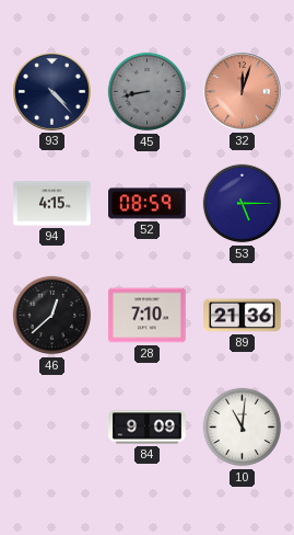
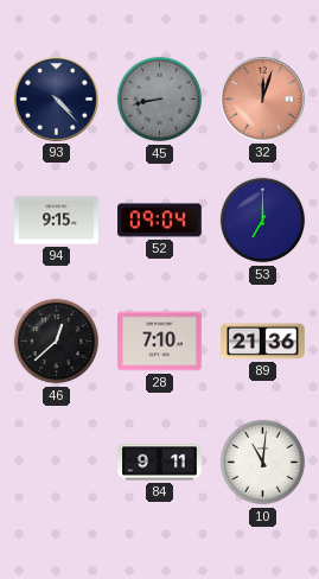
94: 4:15 -> 9:15 (57, 221)
52: 08:59 -> 09:04 (160, 221)
53: 5:15 -> 7:00 (263, 221)
84: 9:09 -> 9:11 (160, 463)
